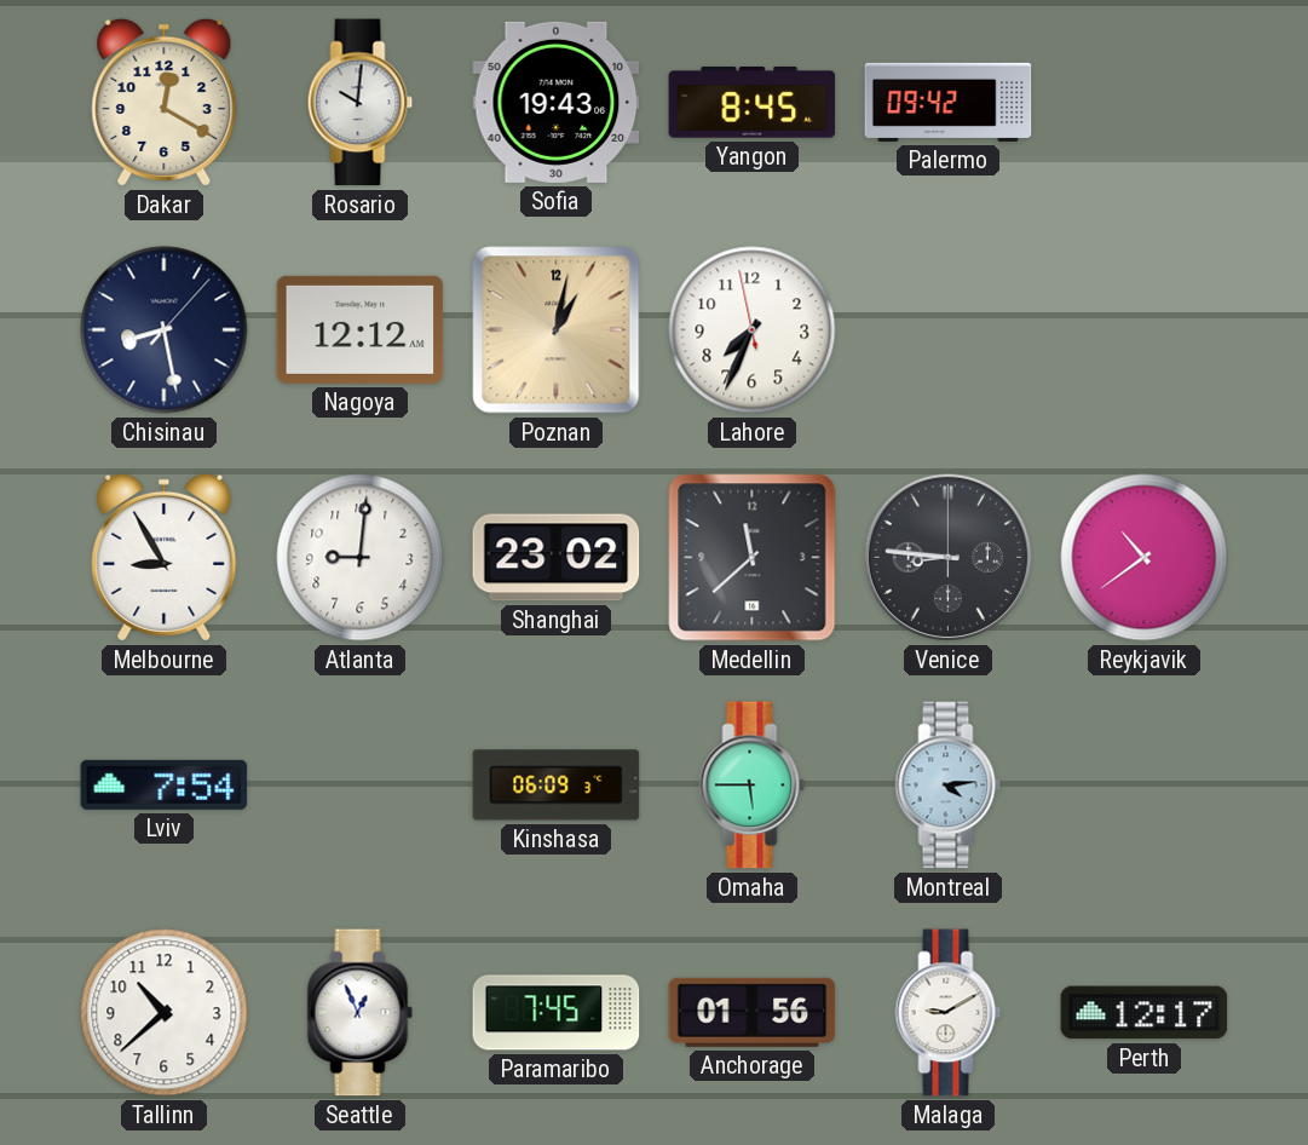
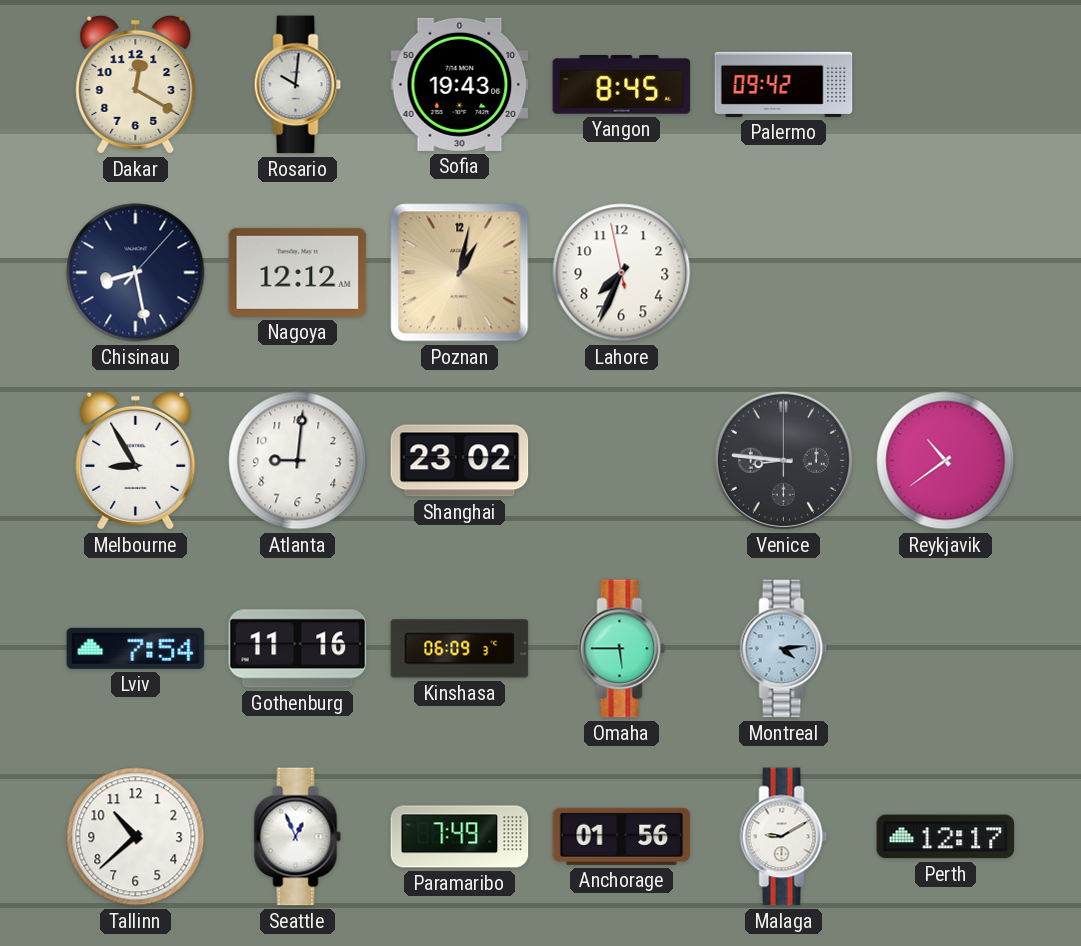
Medellin: 11:38 -> none (753, 558)
Gothenburg: none -> 11:16 (298, 649)
Paramaribo: 7:45 -> 7:49 (460, 837)
